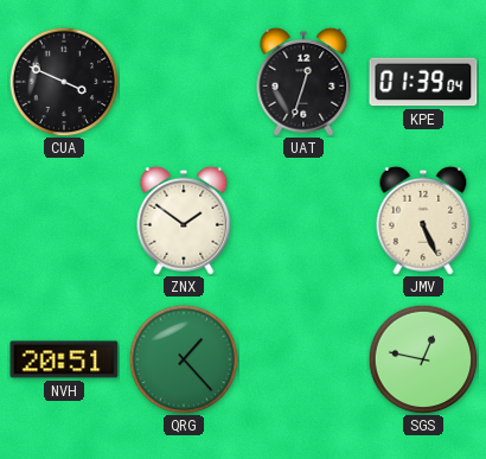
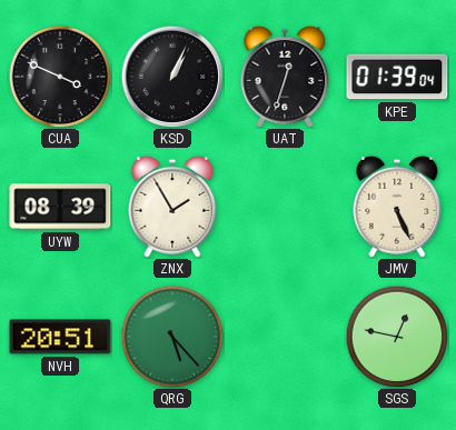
KSD: none -> 1:04 (172, 77)
UYW: none -> 08:39 (60, 207)
ZNX: 1:51 -> 1:55 (172, 207)
QRG: 1:23 -> 5:23 (172, 337)
